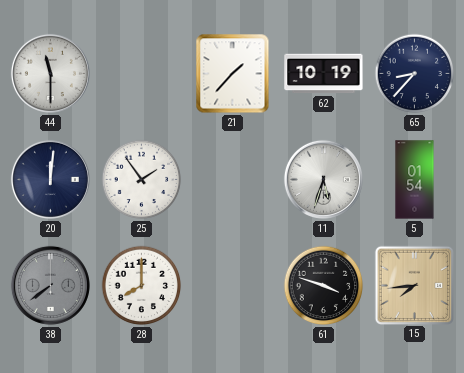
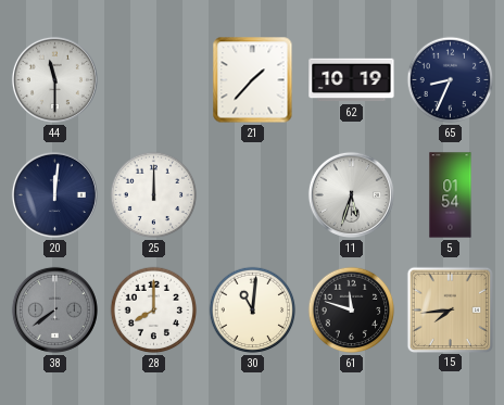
65: 8:37 -> 8:34 (451, 80)
25: 1:54 -> 12:00 (154, 195)
30: none -> 11:01 (253, 311)
61: 3:48 -> 11:48 (352, 311)
